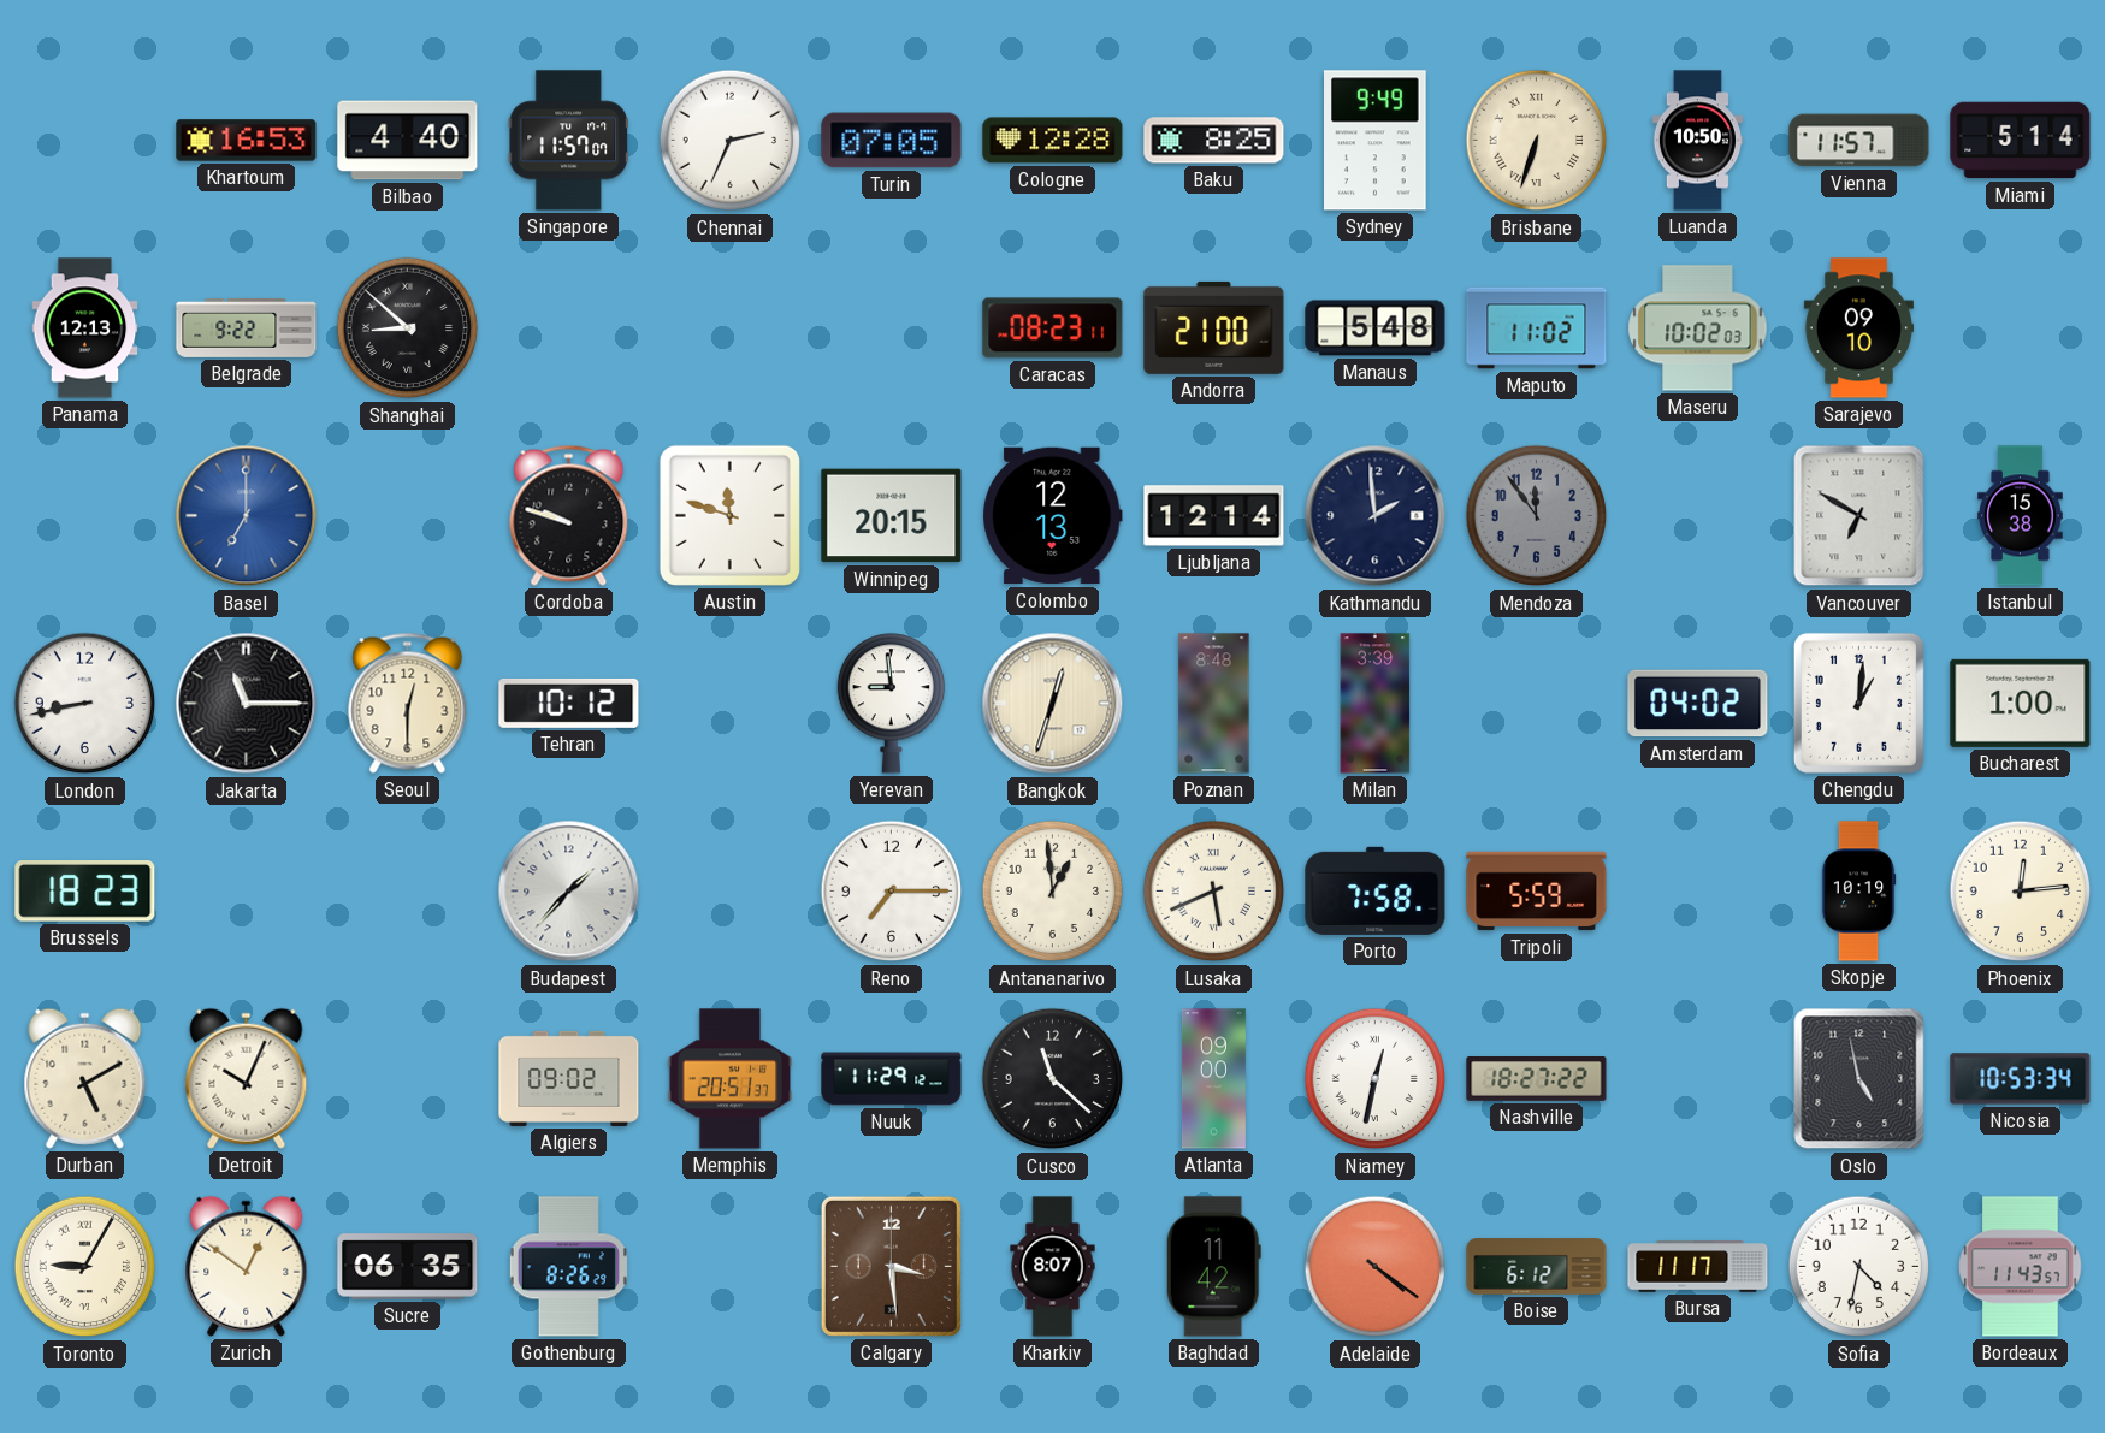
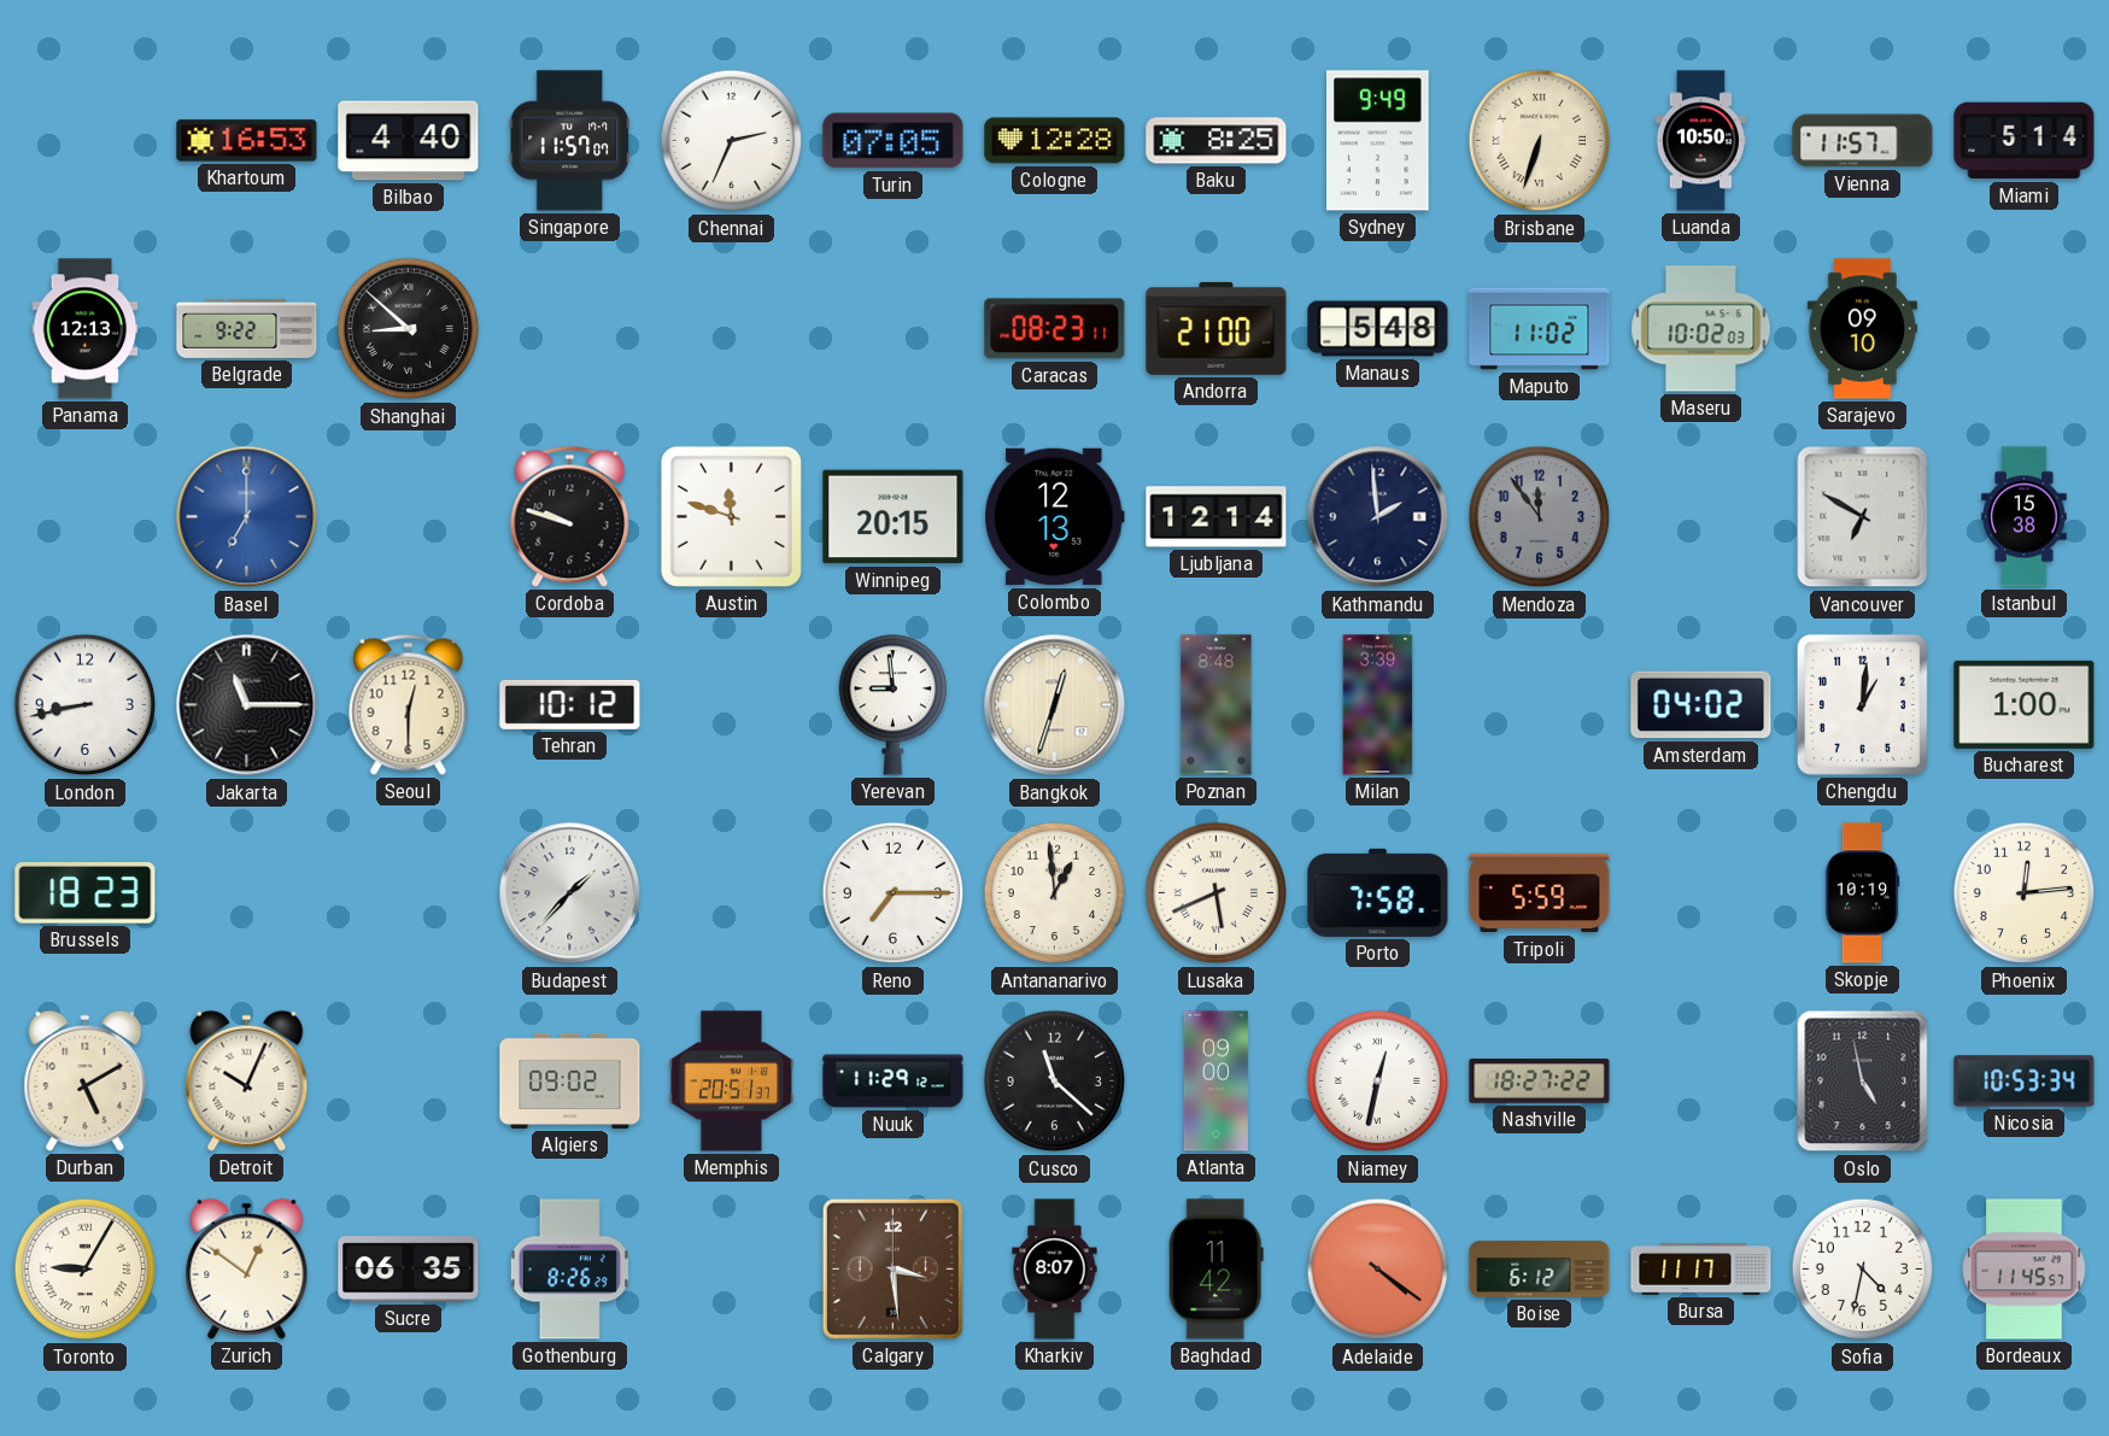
Bordeaux: 11:43 -> 11:45 (2025, 1270)
